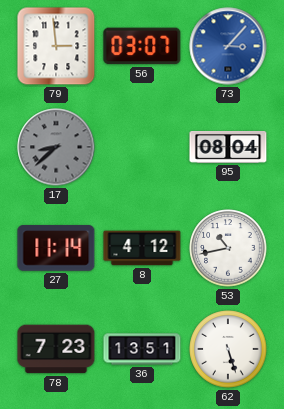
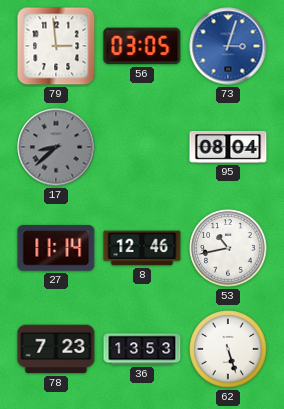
56: 03:07 -> 03:05 (142, 46)
73: 3:07 -> 3:03 (228, 46)
8: 4:12 -> 12:46 (142, 248)
36: 13:51 -> 13:53 (142, 349)
